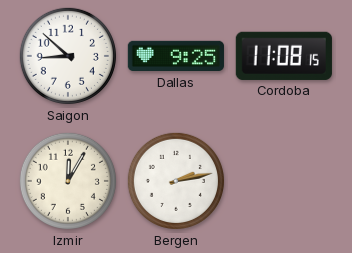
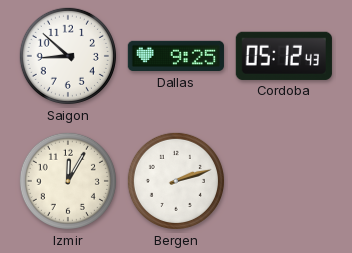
Cordoba: 11:08 -> 05:12 (284, 56)
Bergen: 2:13 -> 2:12 (176, 181)
